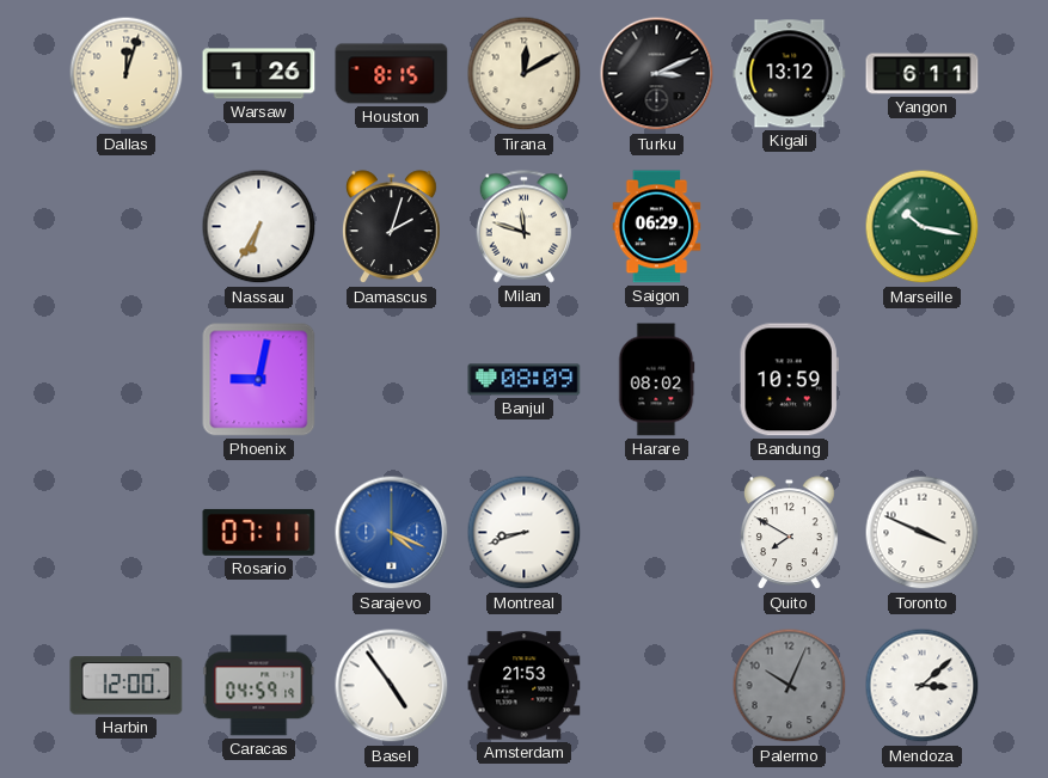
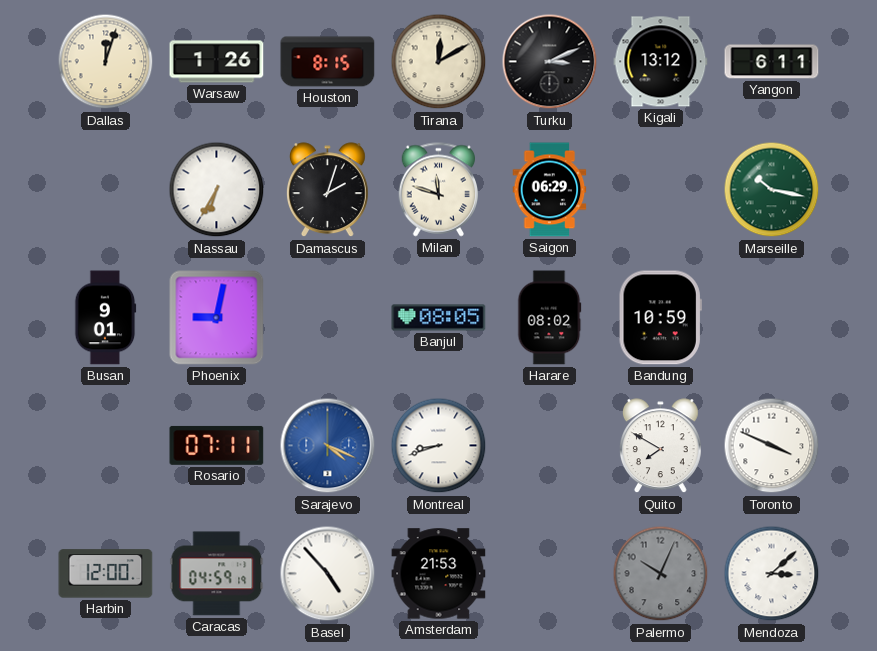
Busan: none -> 9:01 (105, 318)
Banjul: 08:09 -> 08:05 (439, 318)
Basel: 4:54 -> 4:53 (328, 574)
